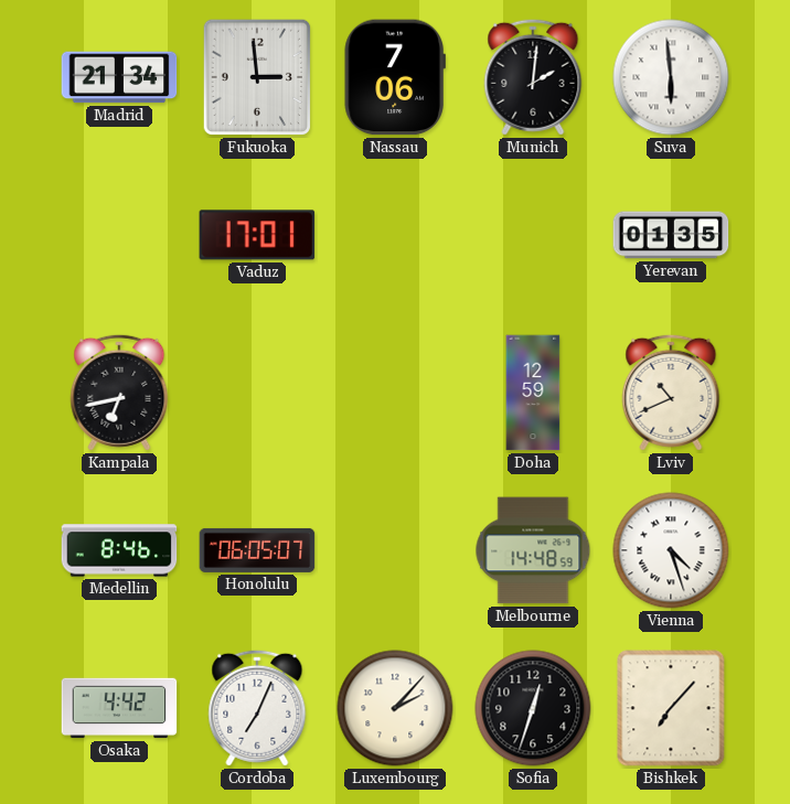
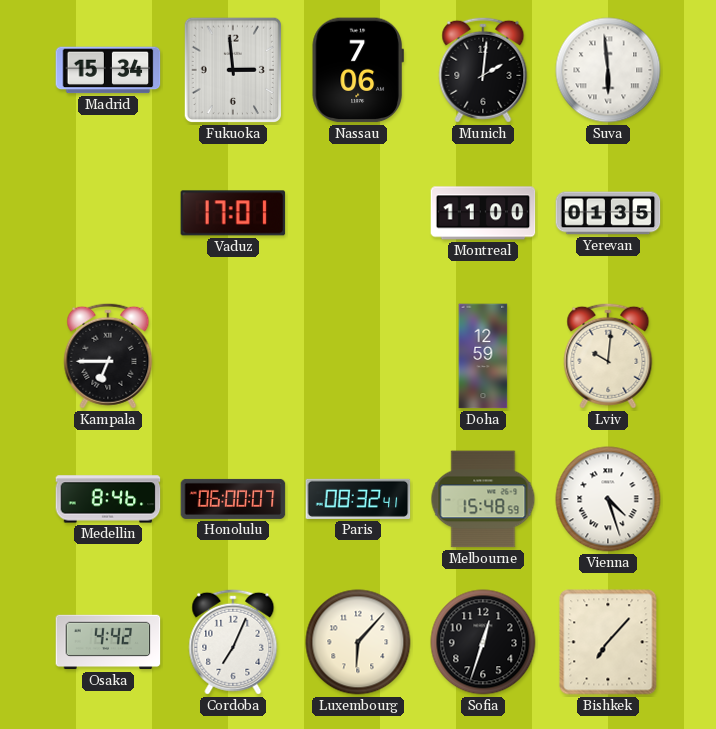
Madrid: 21:34 -> 15:34 (108, 70)
Montreal: none -> 11:00 (483, 213)
Kampala: 6:43 -> 6:45 (108, 356)
Lviv: 10:41 -> 10:01 (608, 356)
Honolulu: 06:05 -> 06:00 (233, 499)
Paris: none -> 08:32 (358, 499)
Melbourne: 14:48 -> 15:48 (483, 499)
Luxembourg: 2:07 -> 6:07 (358, 642)
